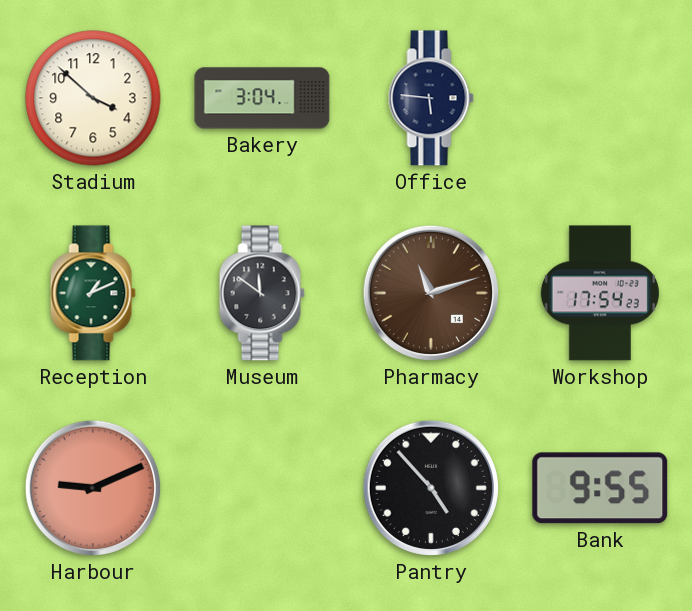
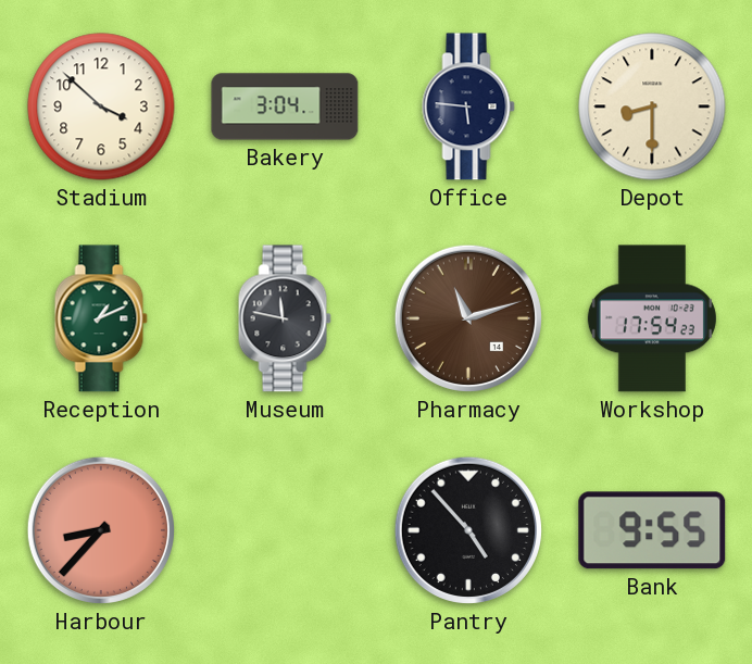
Depot: none -> 8:30 (652, 107)
Museum: 11:51 -> 11:47 (285, 318)
Harbour: 9:11 -> 8:37 (101, 530)
